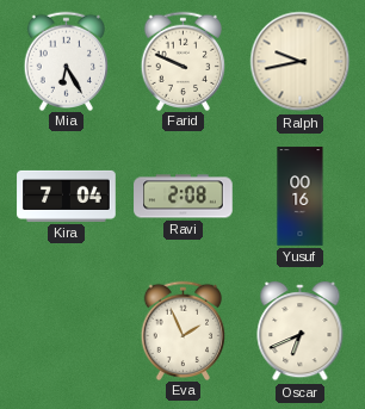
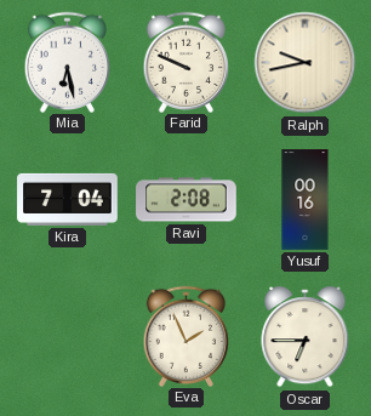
Mia: 6:25 -> 6:28 (68, 62)
Oscar: 6:41 -> 6:45 (306, 338)
